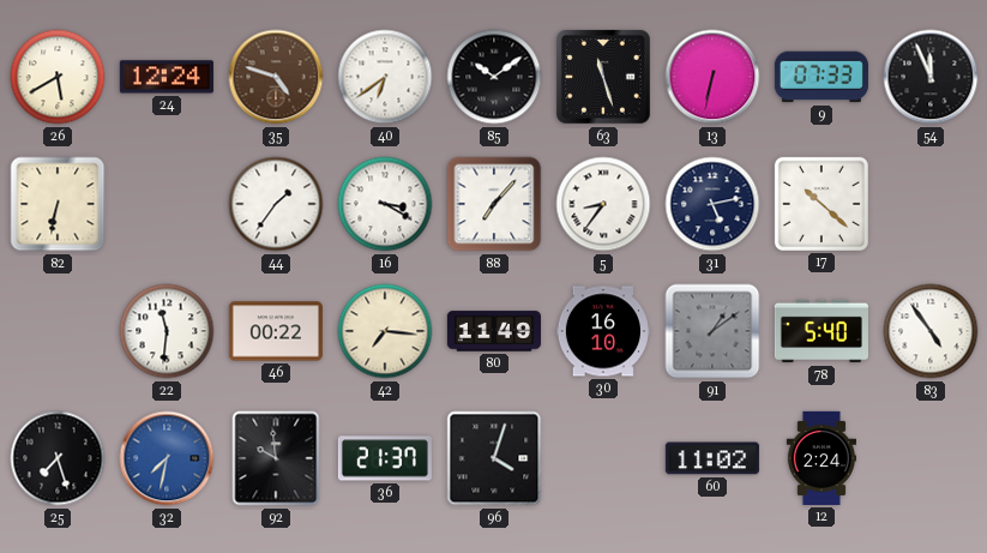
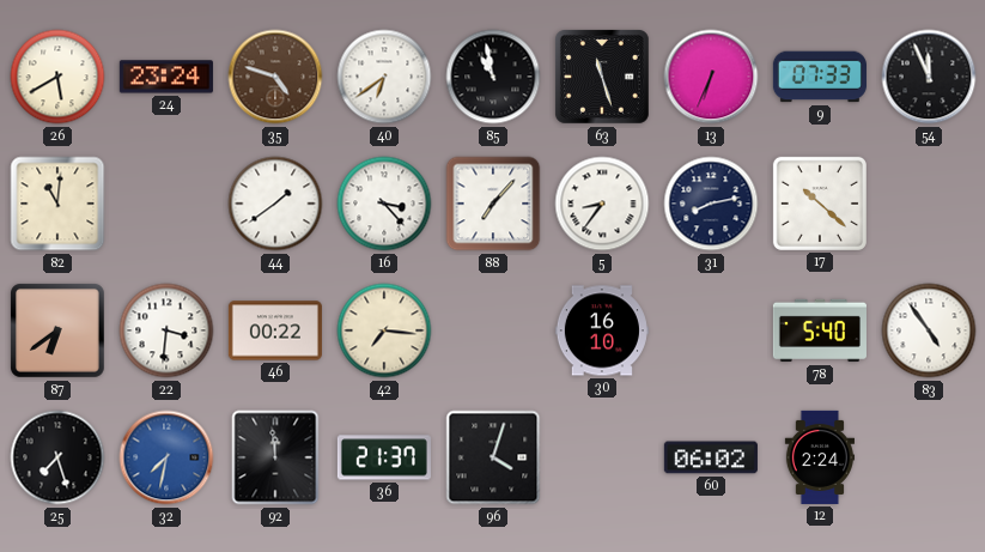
24: 12:24 -> 23:24 (166, 77)
85: 10:09 -> 10:58 (493, 77)
13: 6:32 -> 6:34 (711, 77)
82: 6:32 -> 11:01 (57, 204)
44: 1:36 -> 1:39 (275, 204)
16: 3:20 -> 3:23 (384, 204)
31: 5:13 -> 8:13 (711, 204)
87: none -> 6:39 (59, 332)
22: 11:31 -> 3:31 (166, 330)
80: 11:49 -> none (494, 331)
91: 1:09 -> none (712, 331)
92: 9:59 -> 11:59 (275, 457)
60: 11:02 -> 06:02 (711, 457)
